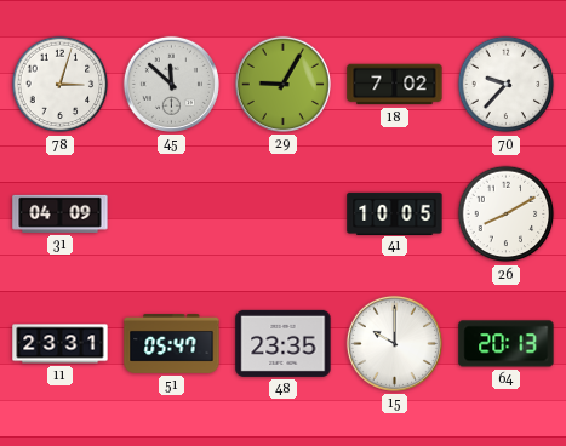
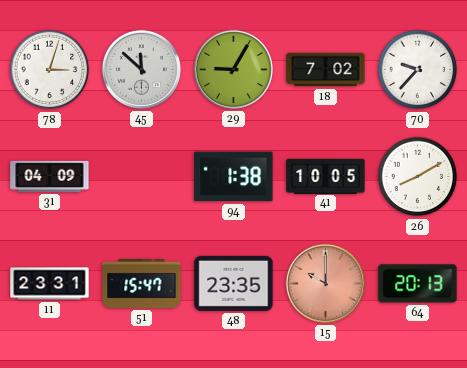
94: none -> 1:38 (234, 177)
51: 05:47 -> 15:47 (142, 284)
15 dial: white -> salmon (325, 283)
